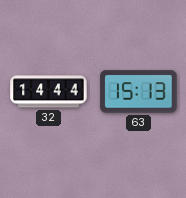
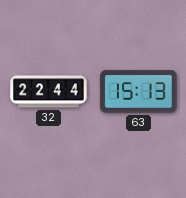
32: 14:44 -> 22:44 (49, 92)
